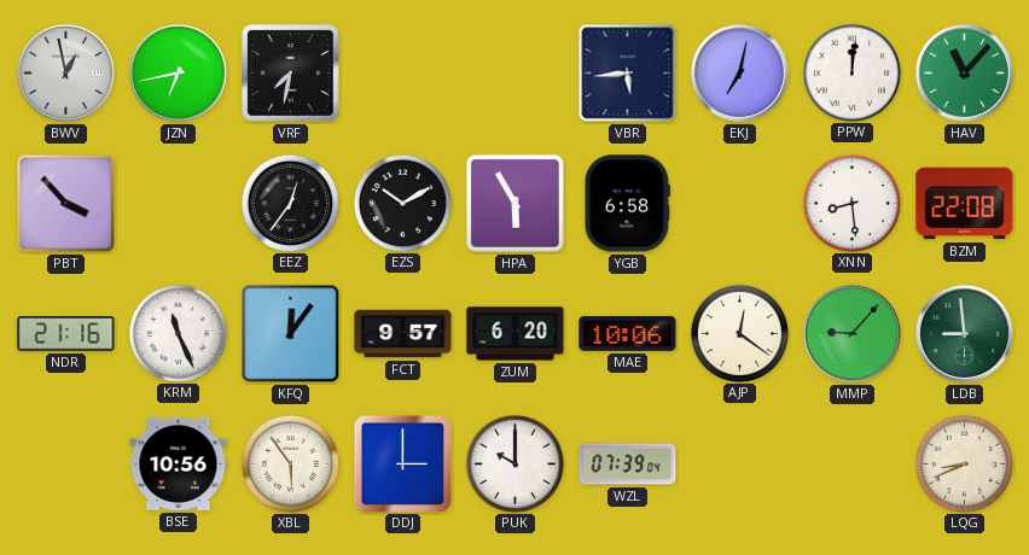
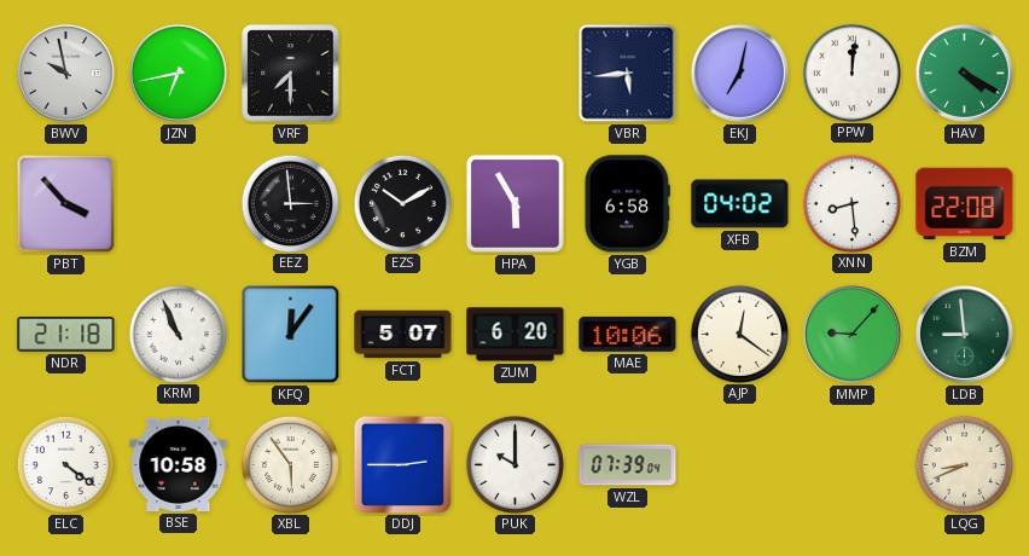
BWV: 12:58 -> 9:58 (65, 73)
VRF: 7:32 -> 7:30 (291, 74)
HAV: 11:07 -> 4:20 (964, 73)
EEZ: 12:36 -> 2:59 (290, 203)
XFB: none -> 04:02 (740, 204)
NDR: 21:16 -> 21:18 (66, 335)
KRM: 11:26 -> 10:56 (178, 334)
FCT: 9:57 -> 5:07 (403, 335)
ELC: none -> 4:21 (65, 464)
BSE: 10:56 -> 10:58 (179, 464)
DDJ: 3:00 -> 2:45 (402, 464)
